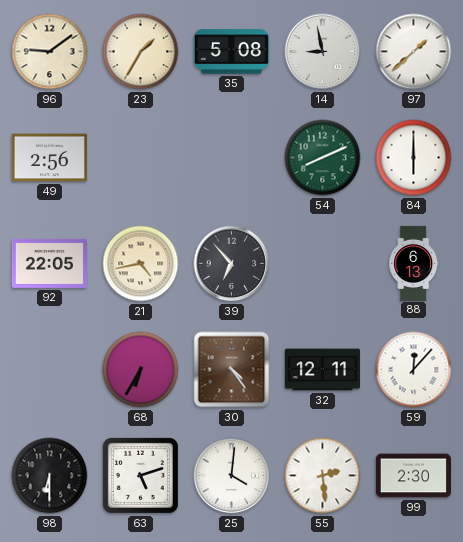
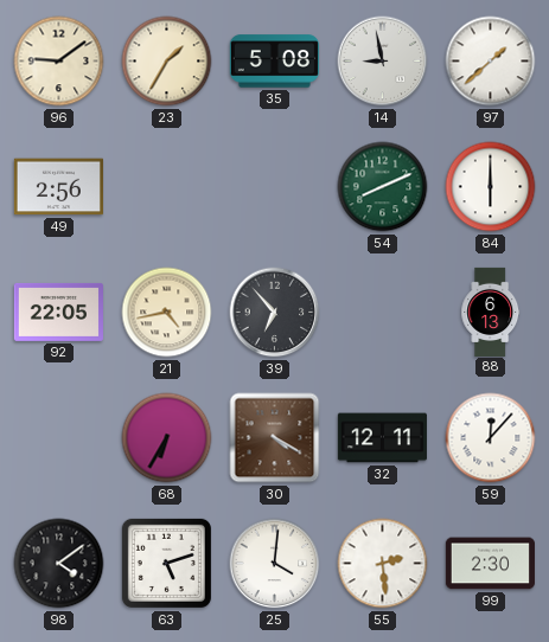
30: 4:24 -> 4:20 (275, 438)
98: 6:30 -> 4:09 (59, 564)
